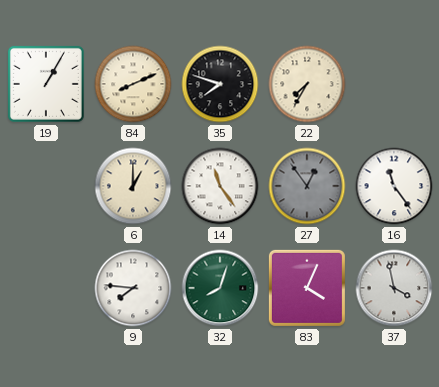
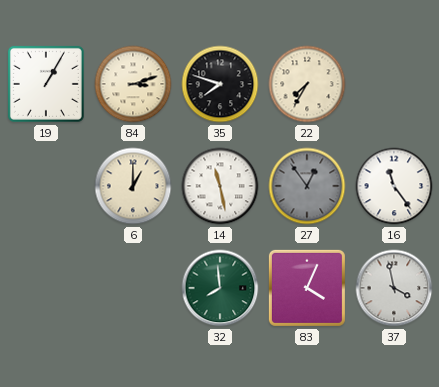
84: 8:11 -> 3:12 (133, 84)
14: 11:24 -> 11:28 (220, 186)
9: 7:46 -> none (133, 288)
32: 8:03 -> 7:59 (220, 288)
